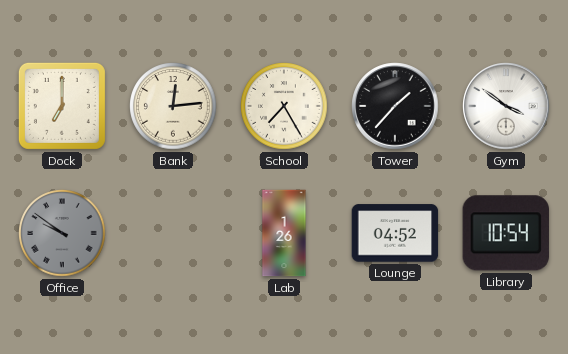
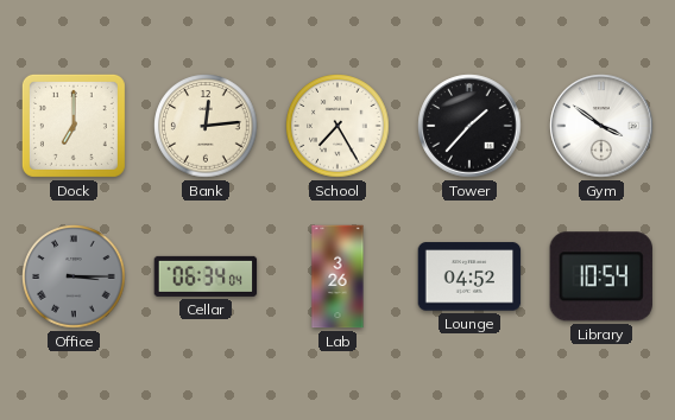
Office: 9:51 -> 3:15 (74, 276)
Cellar: none -> 06:34 (206, 276)
Lab: 1:26 -> 3:26 (337, 276)
